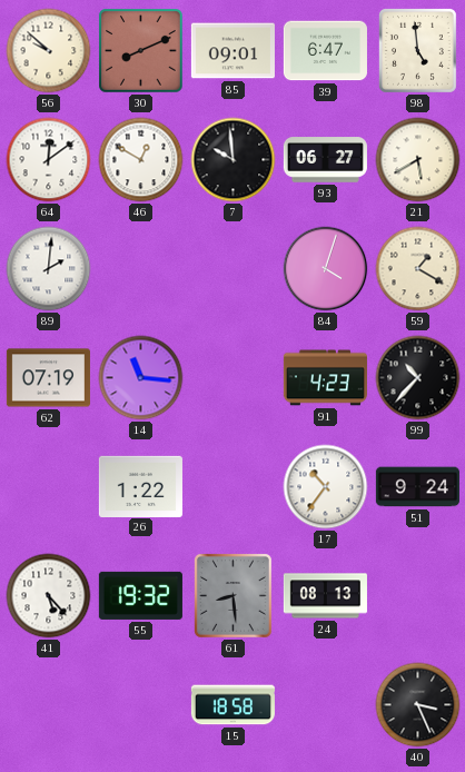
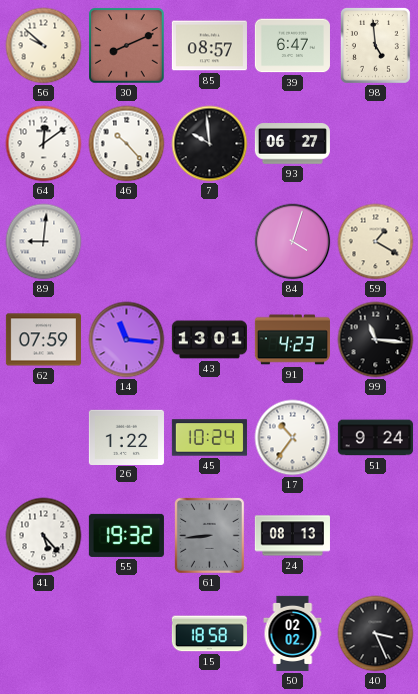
85: 09:01 -> 08:57 (209, 46)
46: 12:50 -> 10:23 (127, 144)
21: 5:40 -> none (418, 160)
89: 2:01 -> 9:01 (44, 242)
62: 07:19 -> 07:59 (43, 340)
43: none -> 13:01 (209, 340)
99: 10:37 -> 11:16 (376, 340)
45: none -> 10:24 (209, 438)
61: 8:29 -> 8:44 (209, 535)
50: none -> 02:02 (293, 633)
